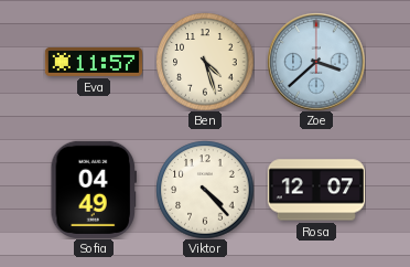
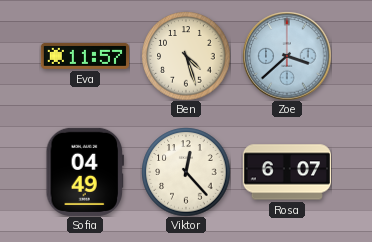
Viktor: 4:23 -> 12:23 (186, 172)
Rosa: 12:07 -> 6:07 (286, 172)
